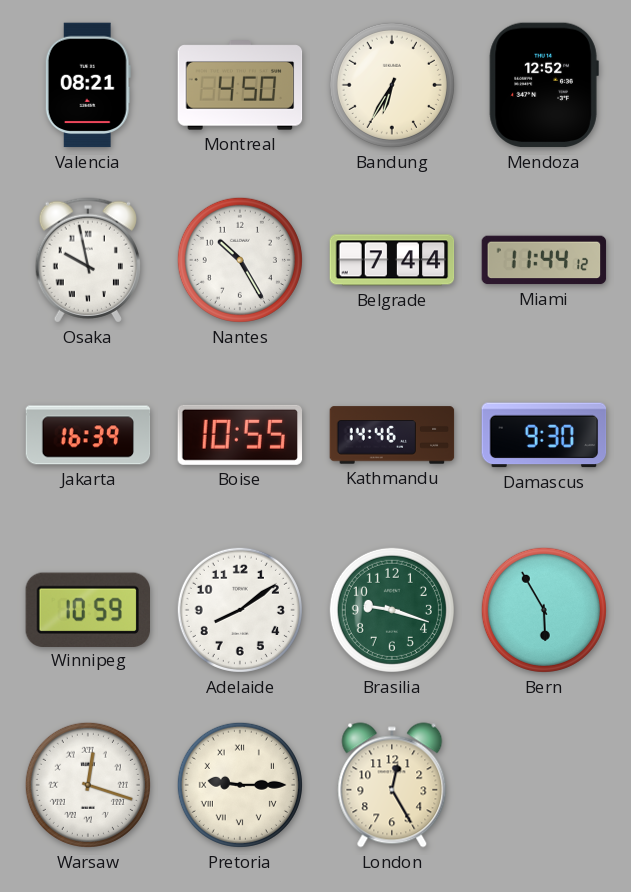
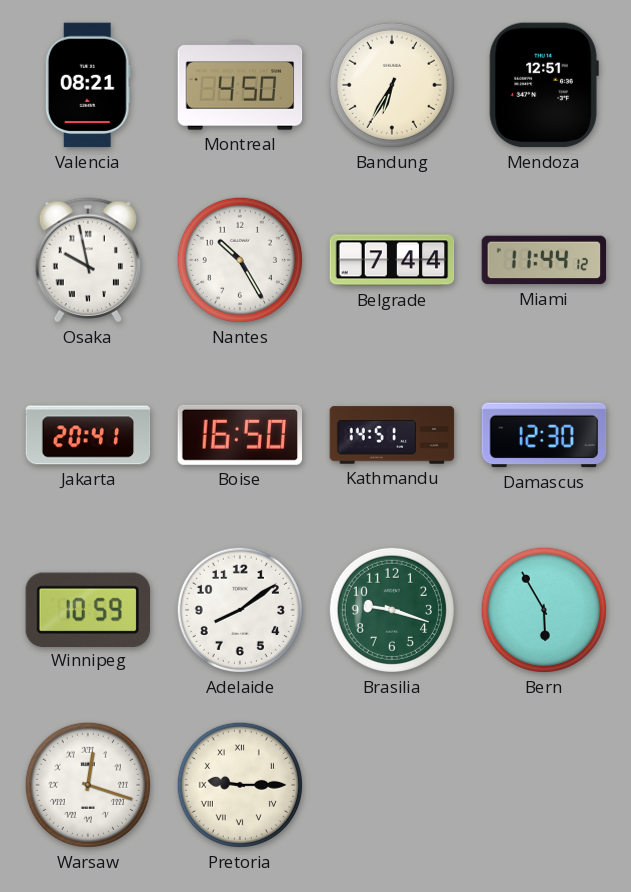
Mendoza: 12:52 -> 12:51 (544, 85)
Jakarta: 16:39 -> 20:41 (88, 435)
Boise: 10:55 -> 16:50 (240, 435)
Kathmandu: 14:46 -> 14:51 (392, 435)
Damascus: 9:30 -> 12:30 (544, 435)
London: 12:25 -> none (392, 785)
